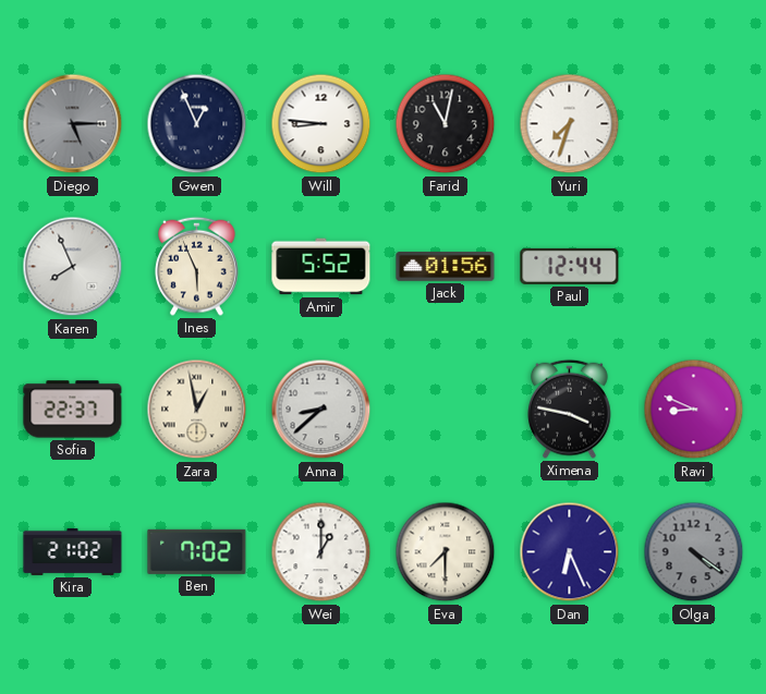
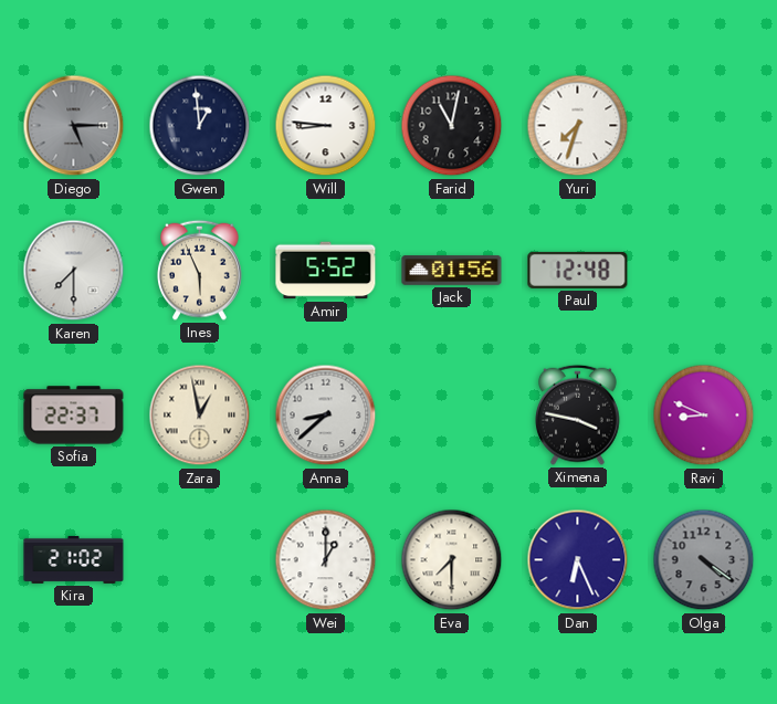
Gwen: 12:56 -> 12:59 (200, 126)
Karen: 7:56 -> 7:30 (74, 271)
Paul: 12:44 -> 12:48 (578, 270)
Ben: 7:02 -> none (197, 551)
